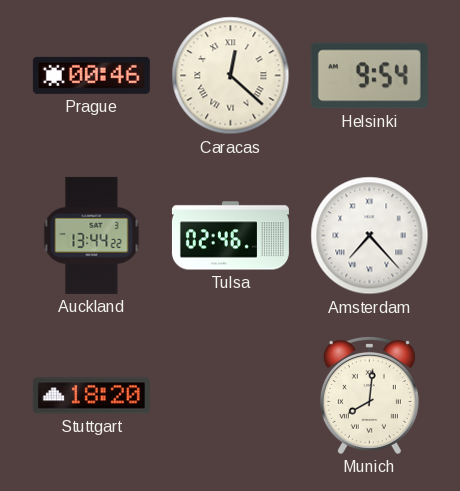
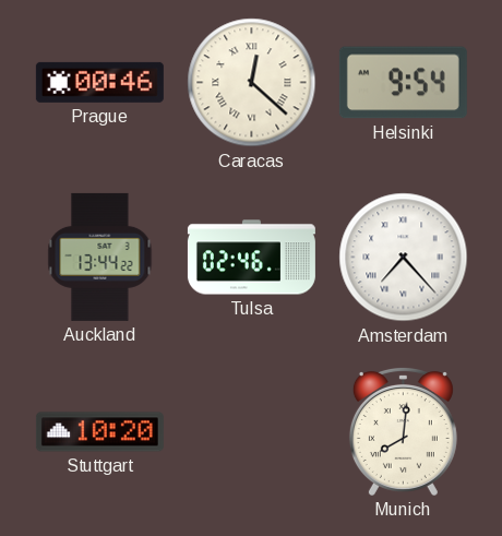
Stuttgart: 18:20 -> 10:20 (99, 432)
